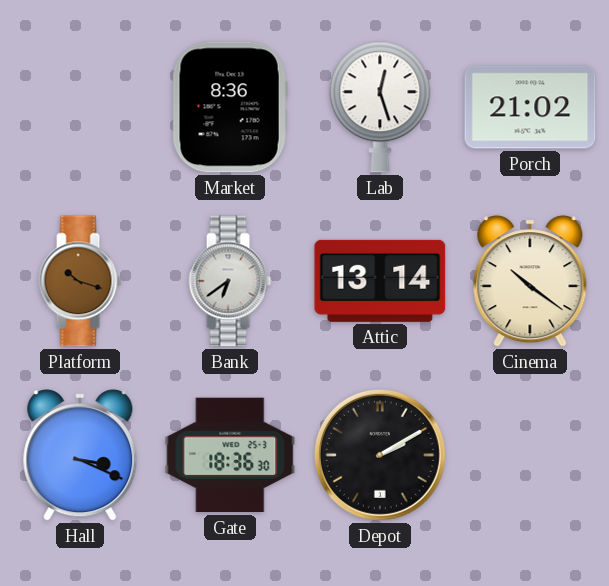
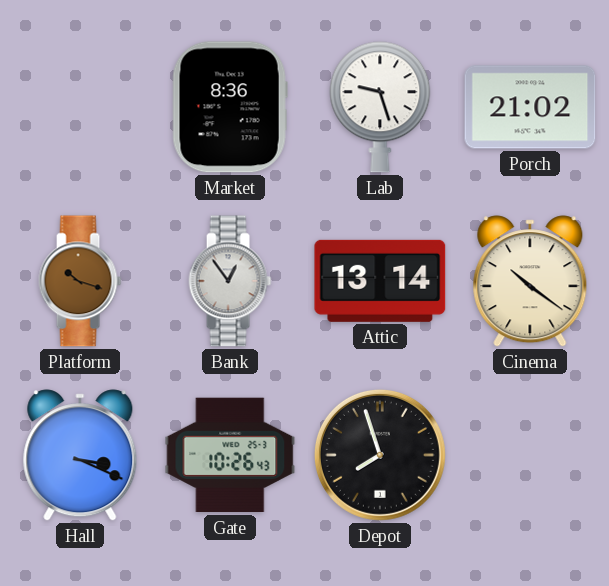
Lab: 12:27 -> 9:27 (380, 107)
Bank: 6:39 -> 12:54 (230, 281)
Gate: 18:36 -> 10:26 (230, 455)
Depot: 2:10 -> 7:57 (380, 455)
